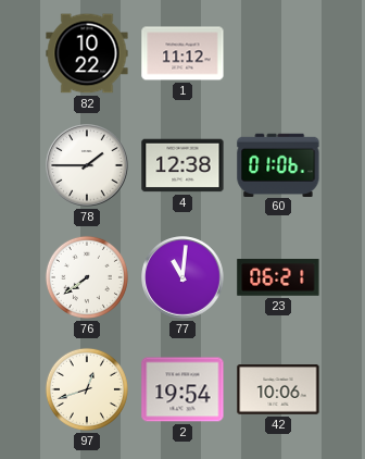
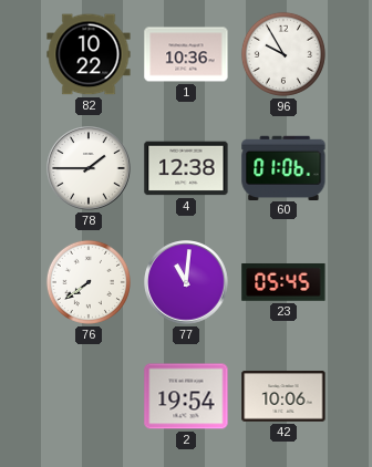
1: 11:12 -> 10:36 (186, 54)
96: none -> 9:55 (283, 54)
23: 06:21 -> 05:45 (283, 282)
97: 12:42 -> none (87, 389)
